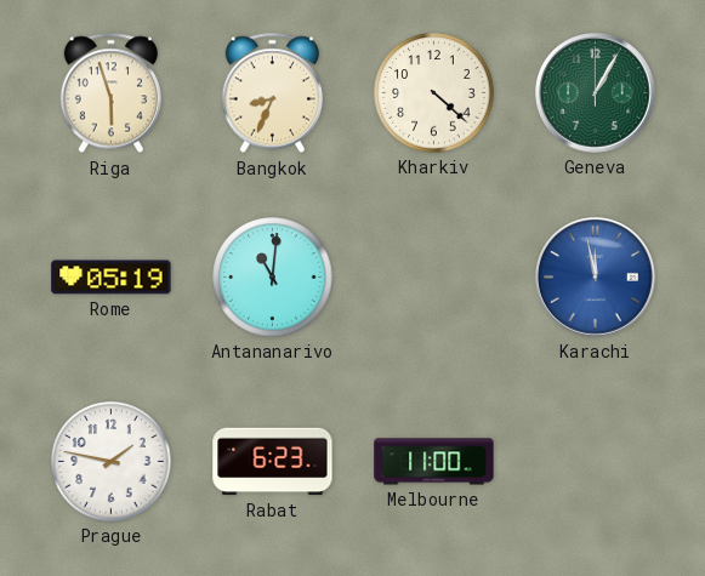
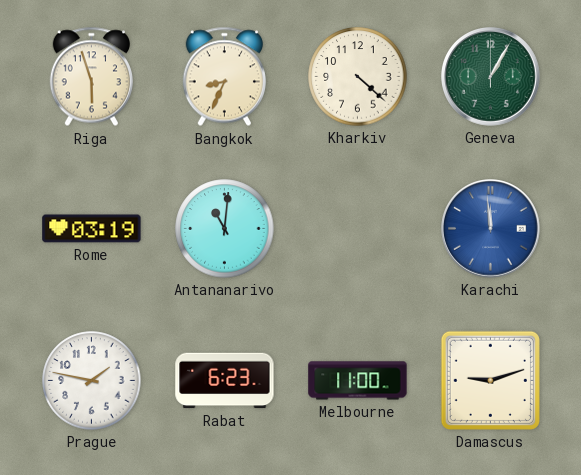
Rome: 05:19 -> 03:19 (92, 229)
Karachi: 11:58 -> 11:59 (491, 229)
Damascus: none -> 9:12 (490, 380)
